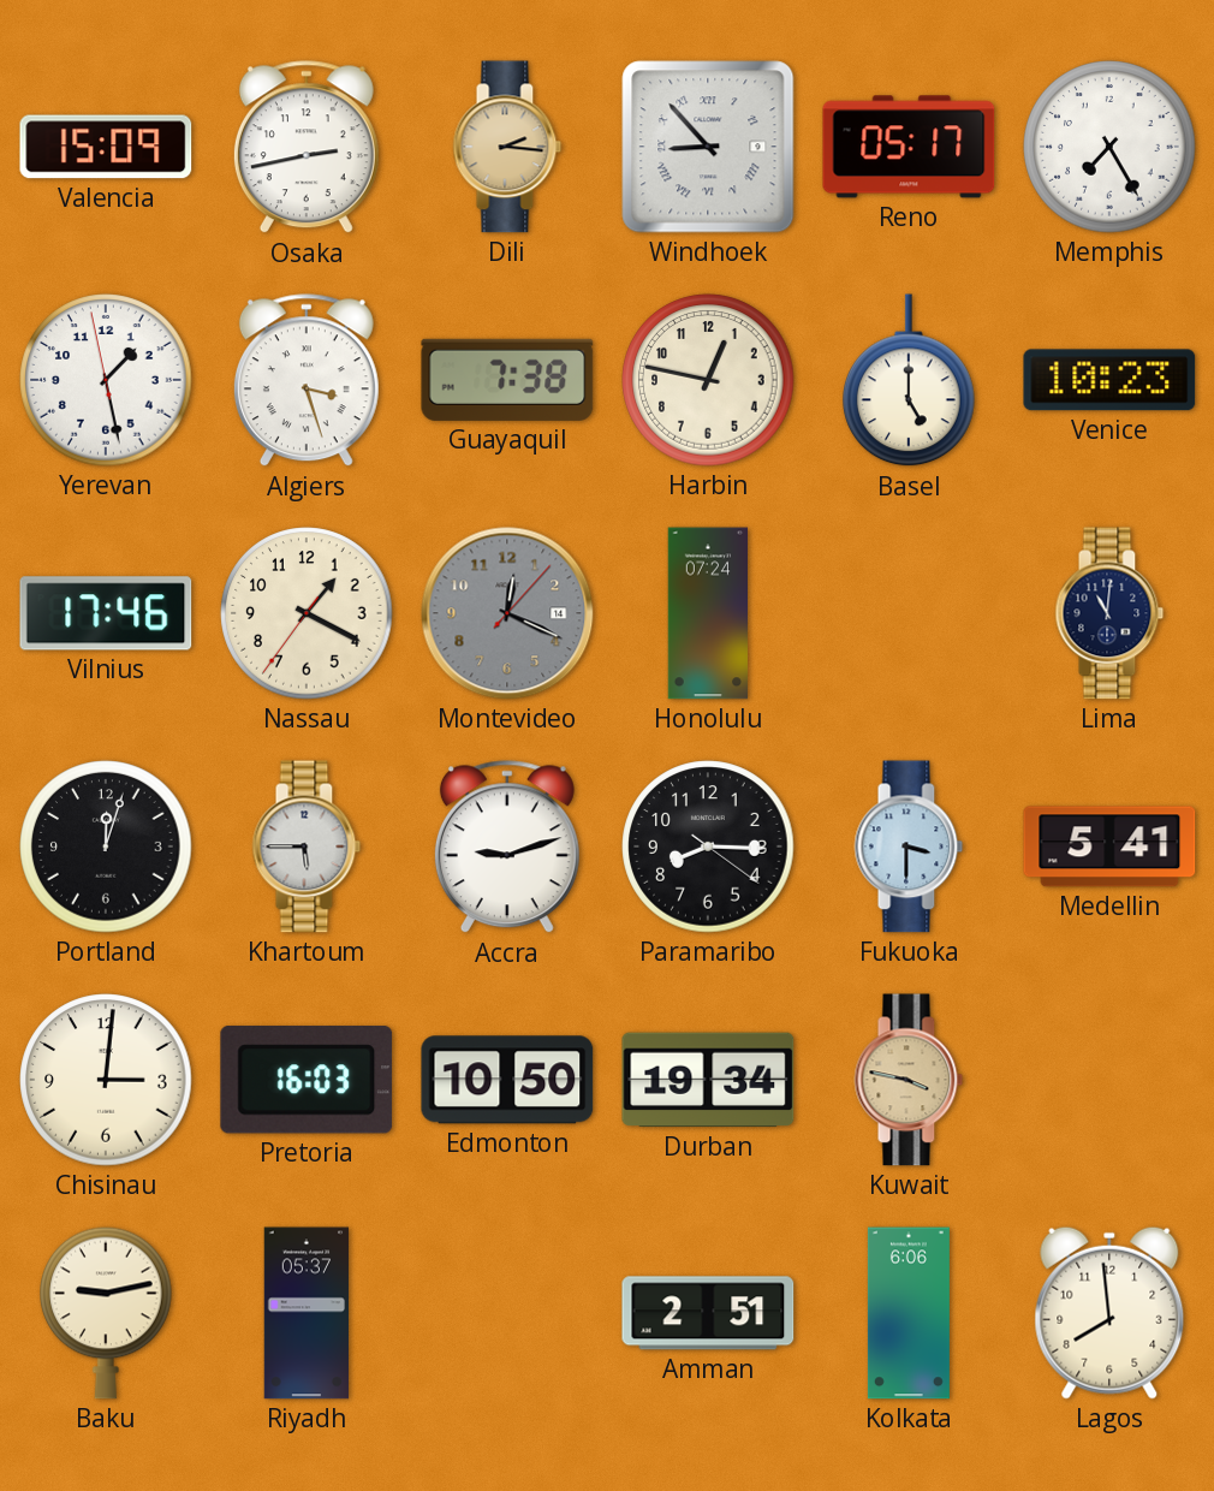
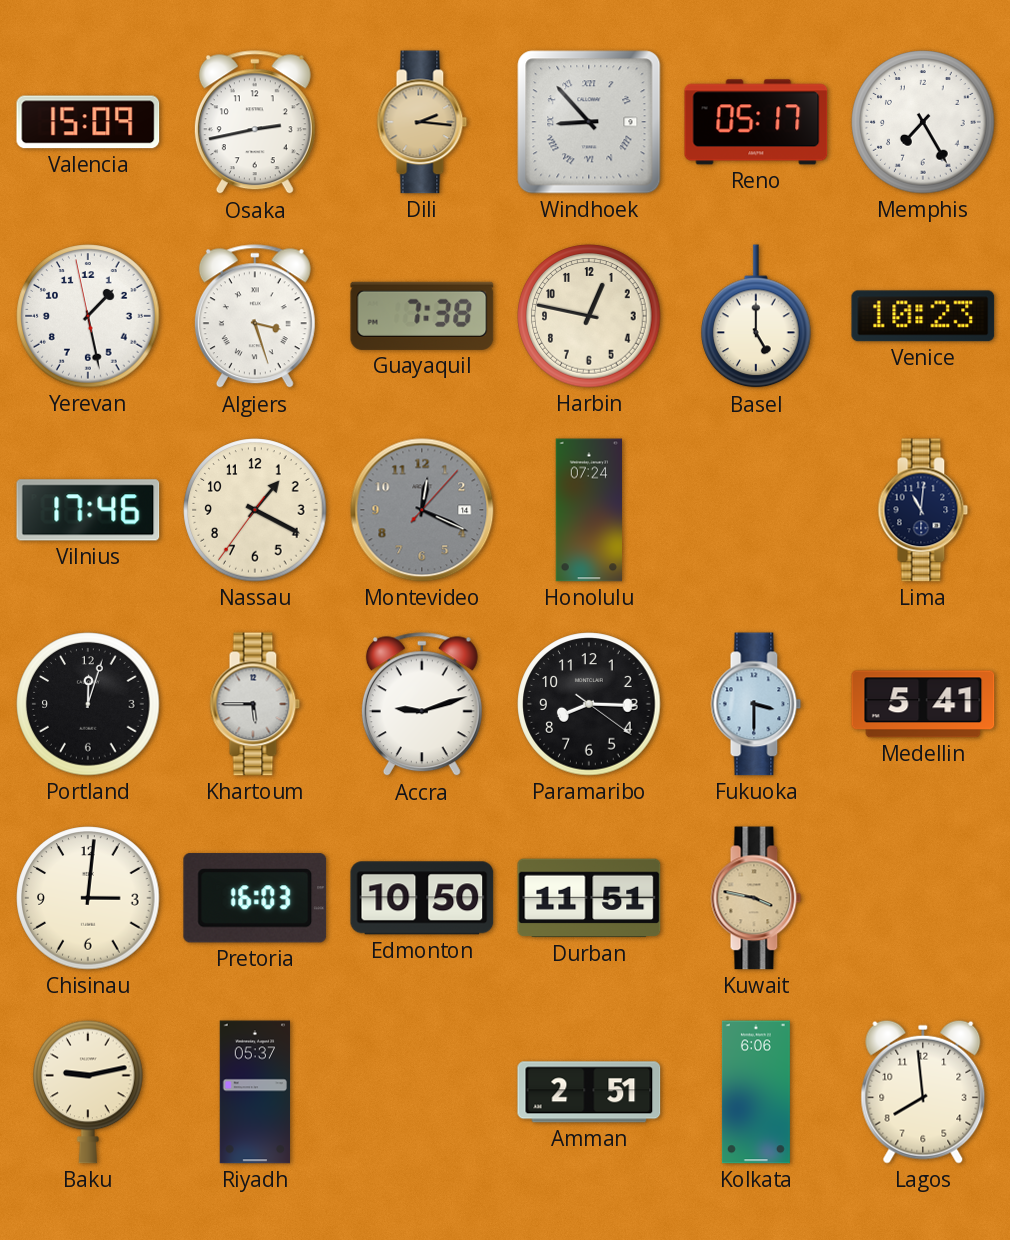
Durban: 19:34 -> 11:51 (589, 898)
